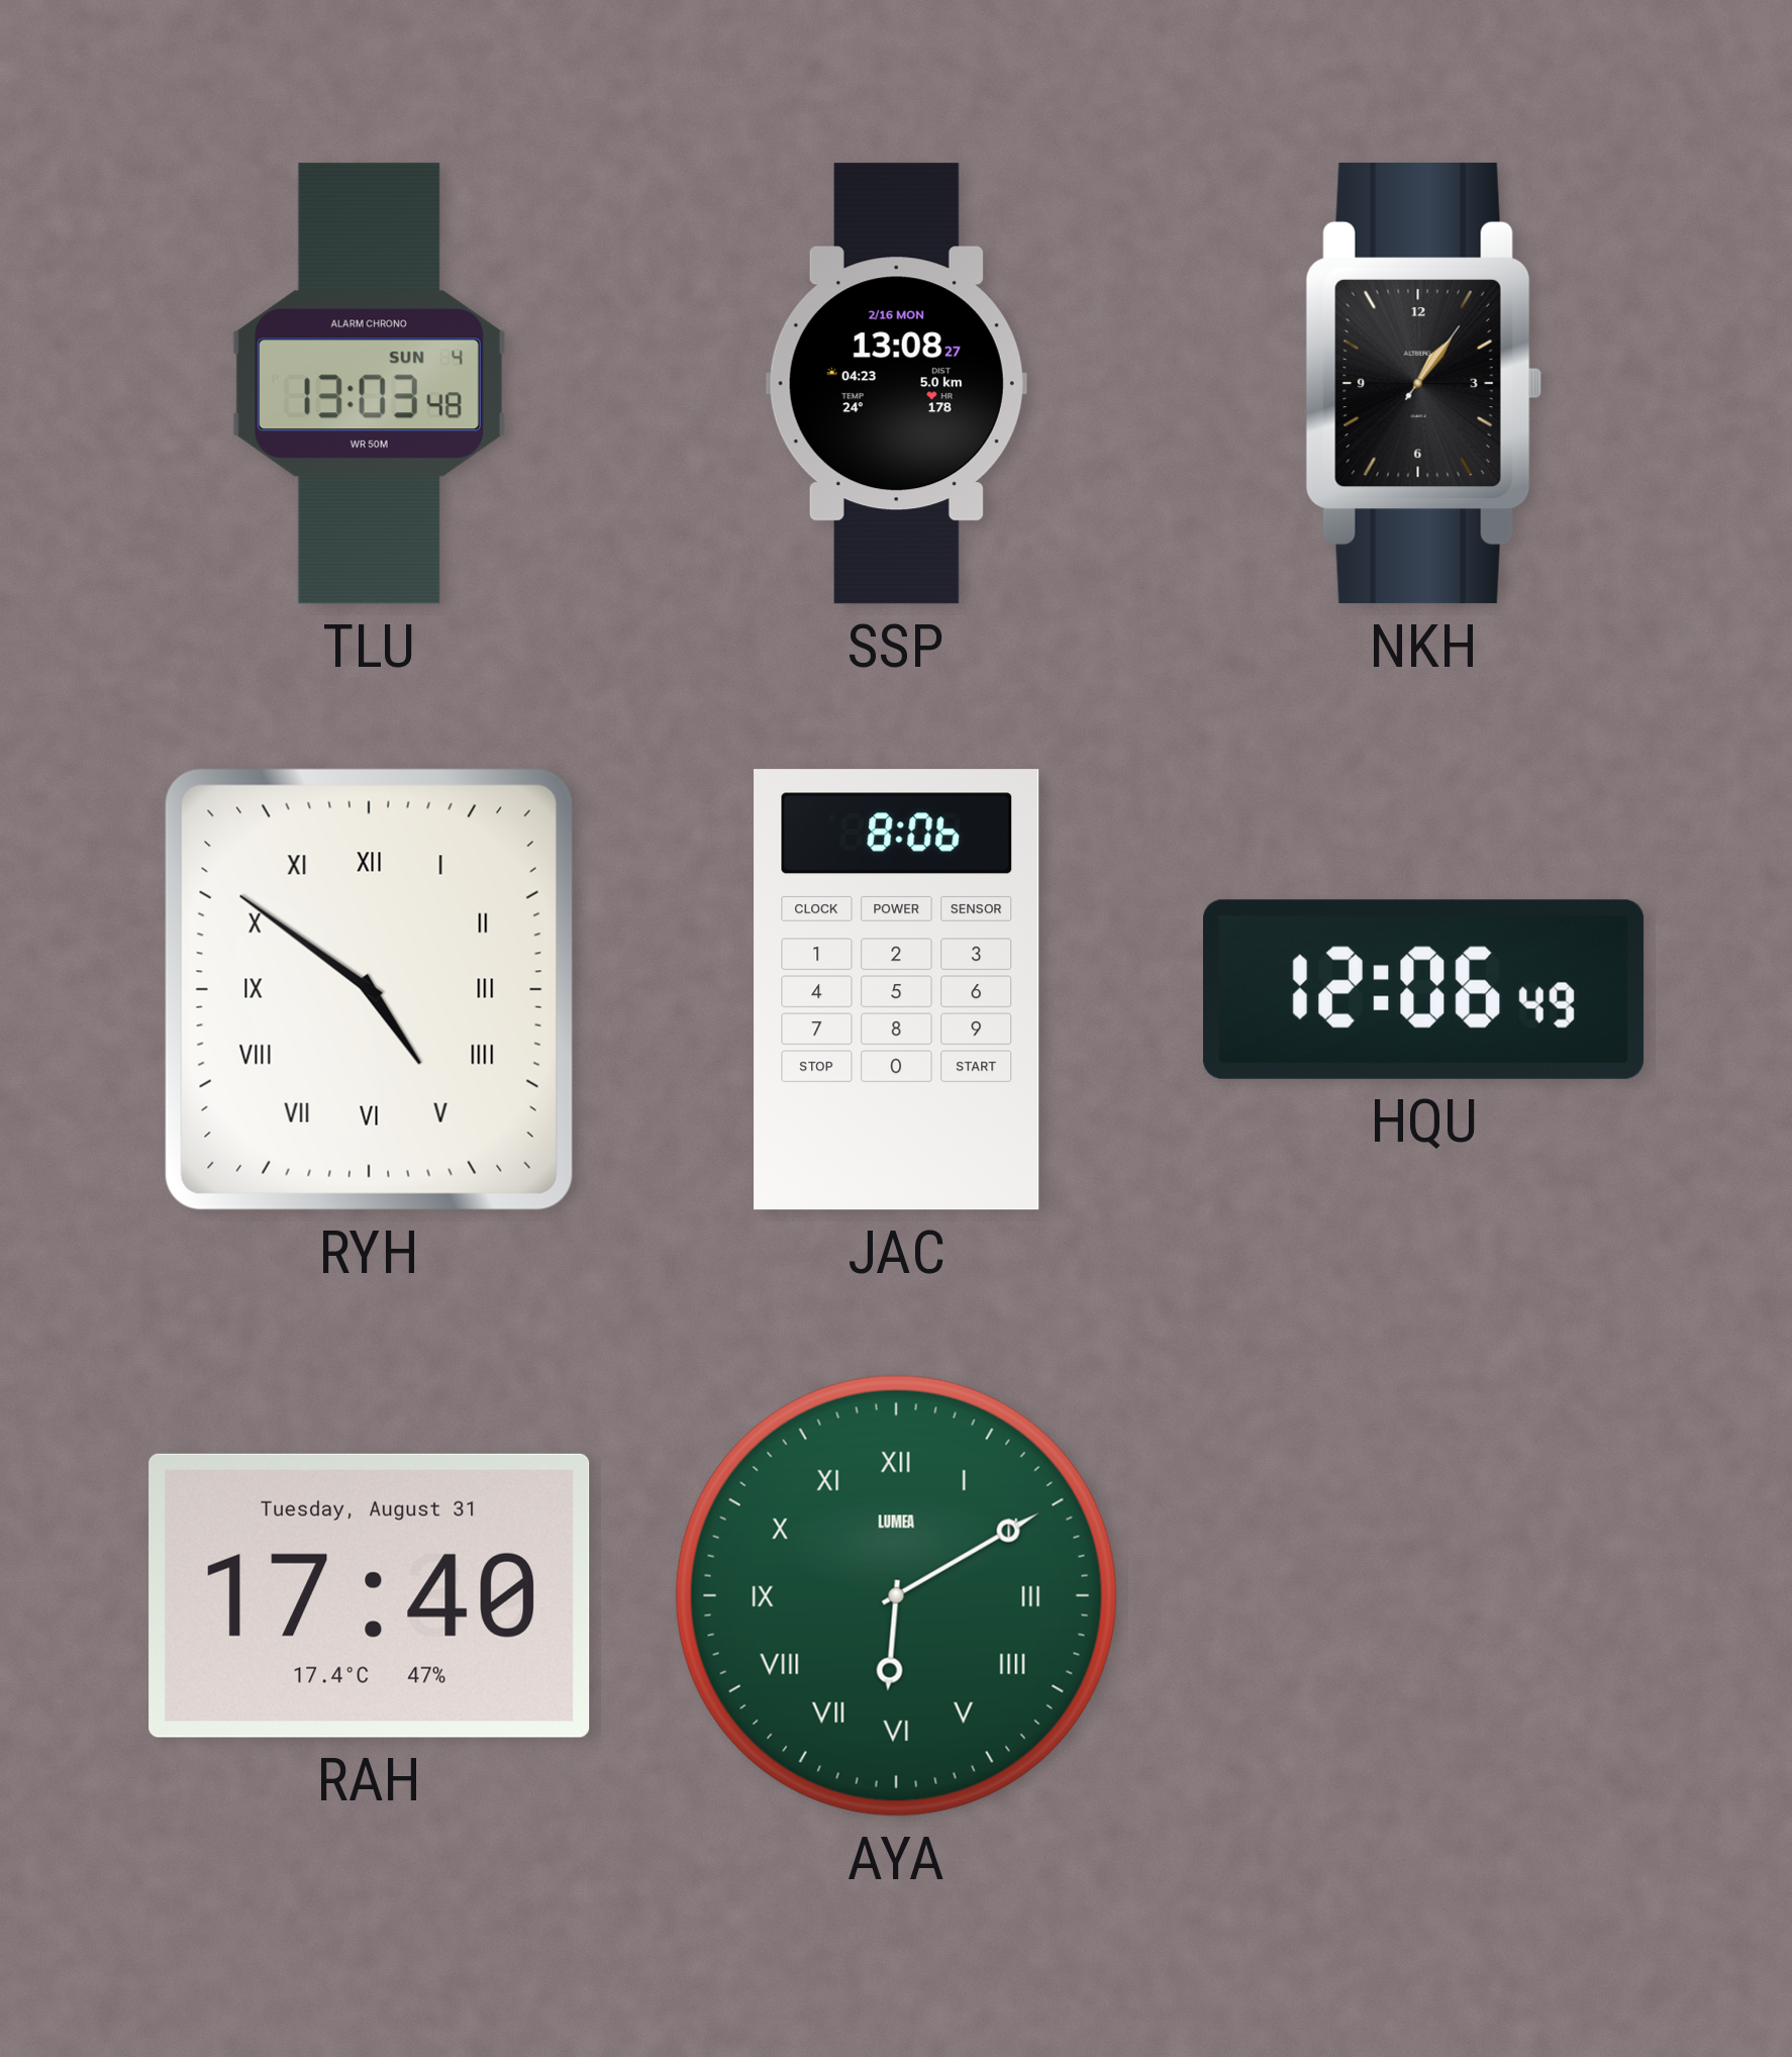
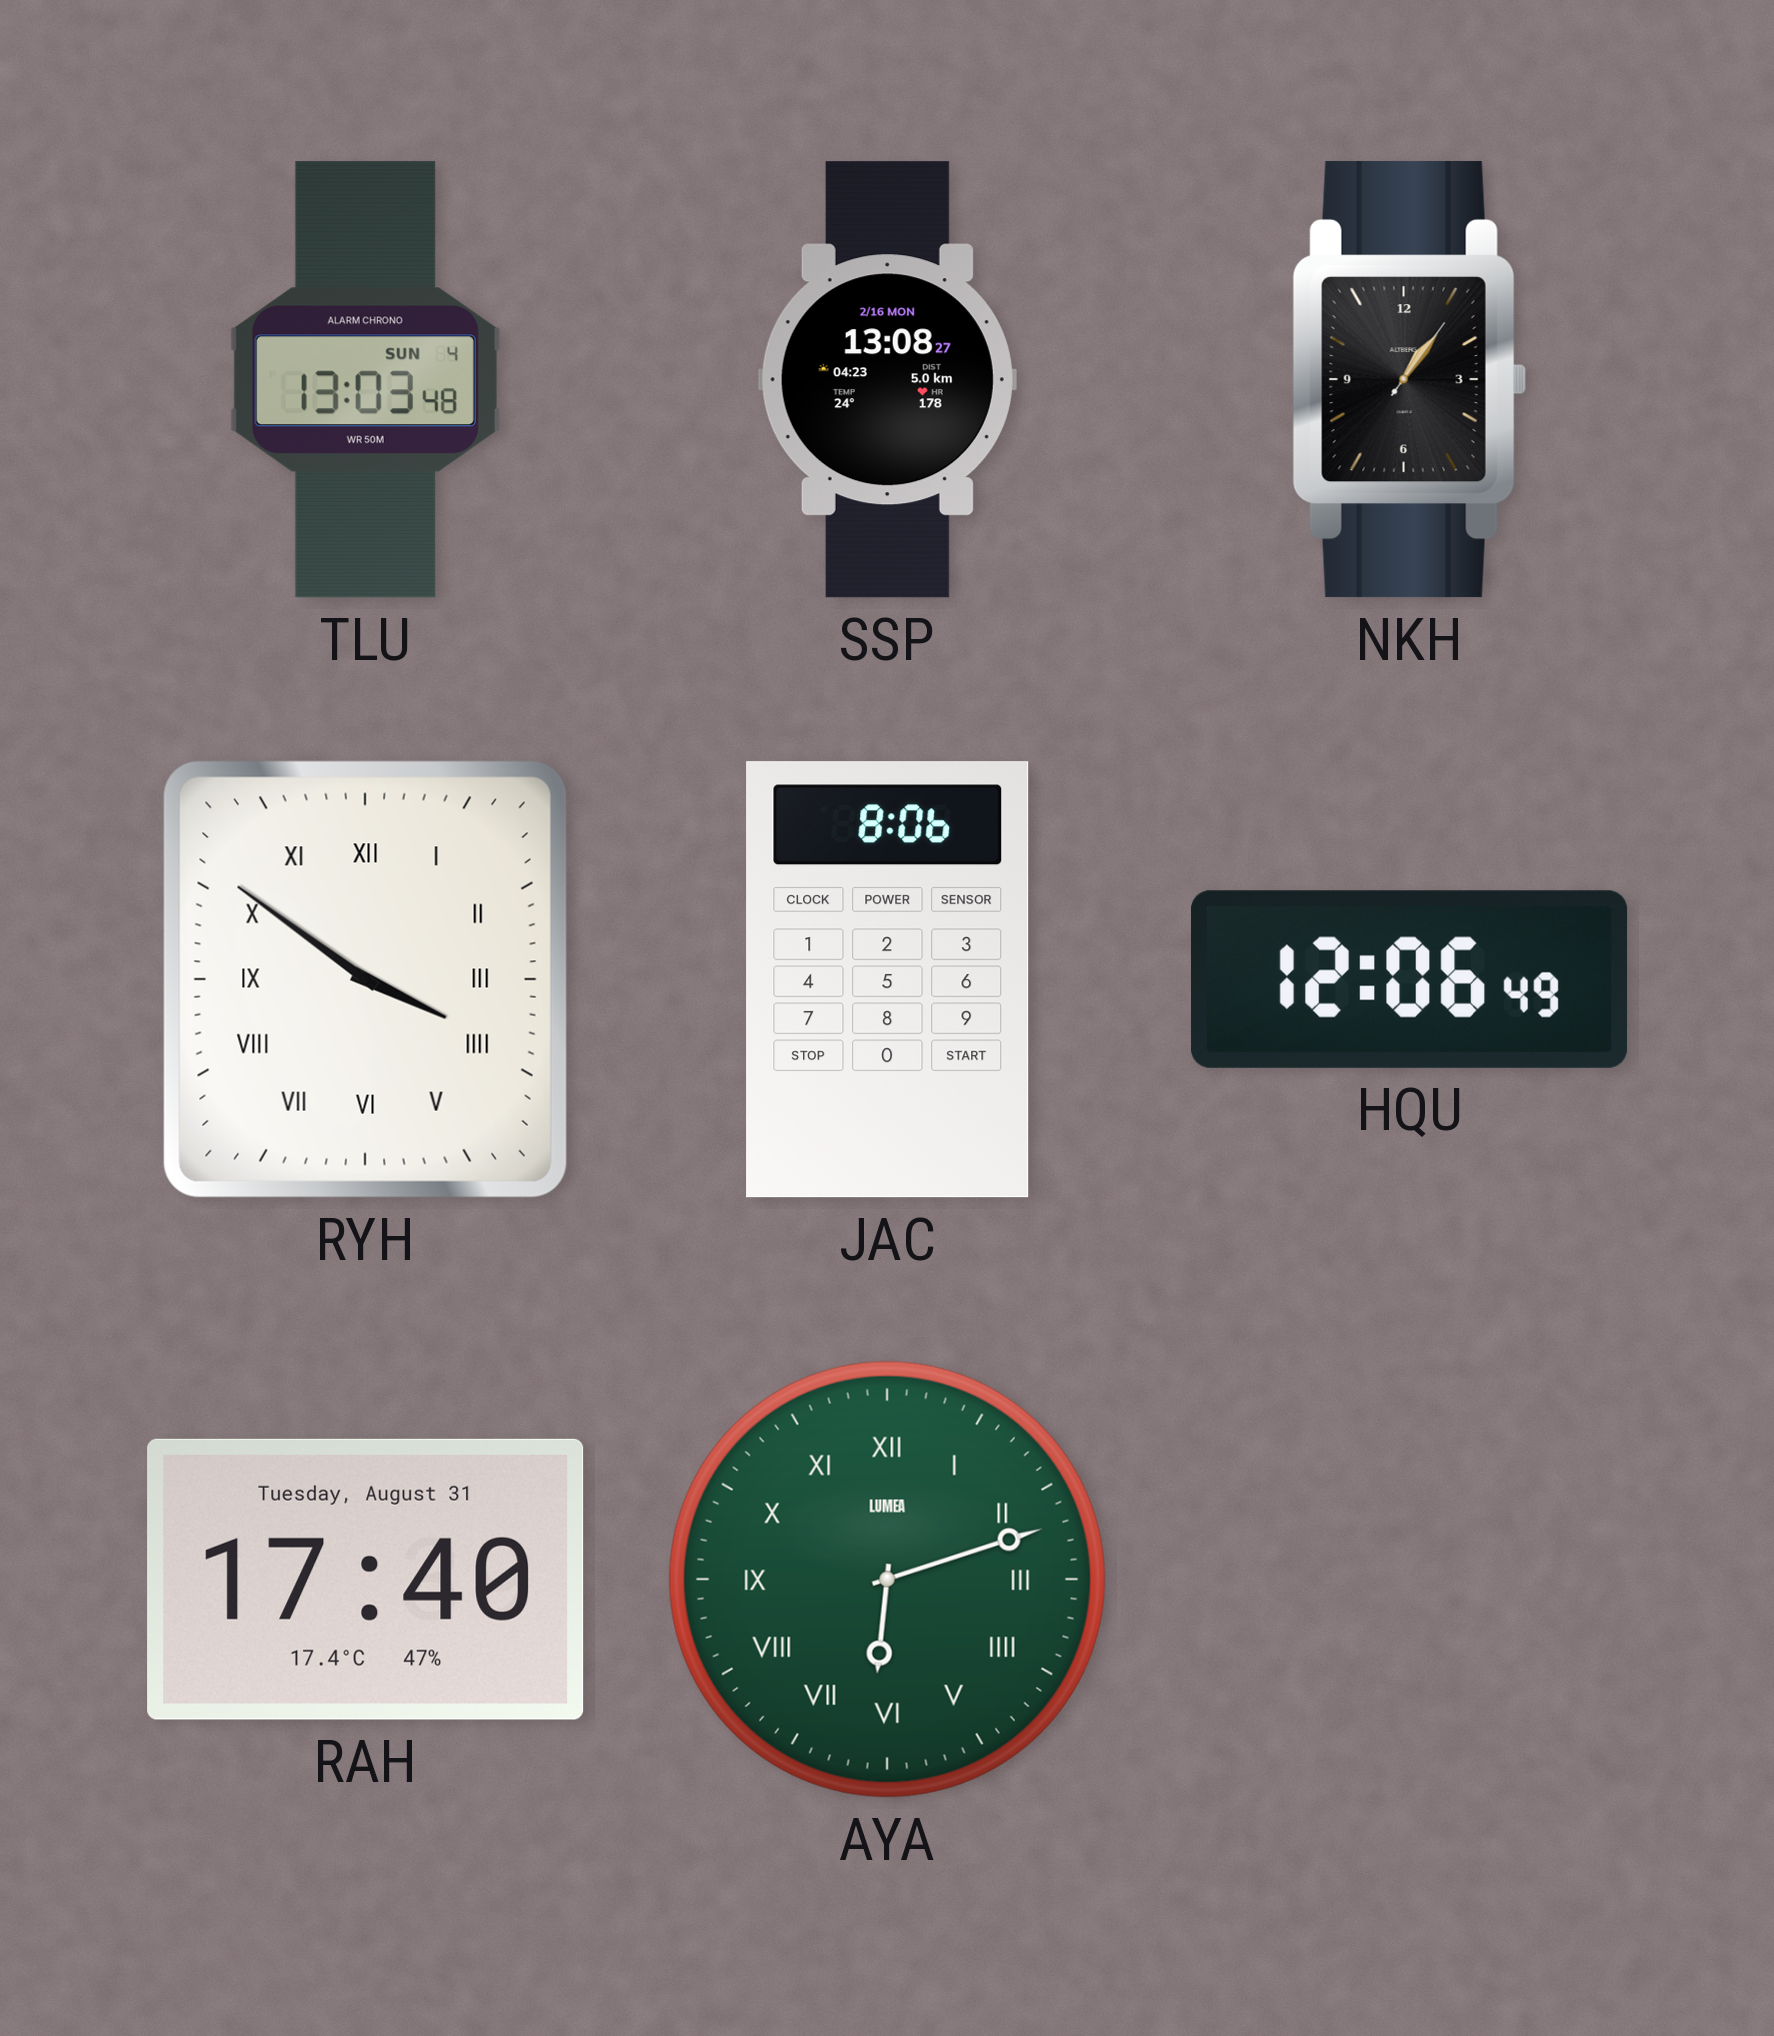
RYH: 4:51 -> 3:51 (365, 979)
AYA: 6:10 -> 6:12 (887, 1579)
